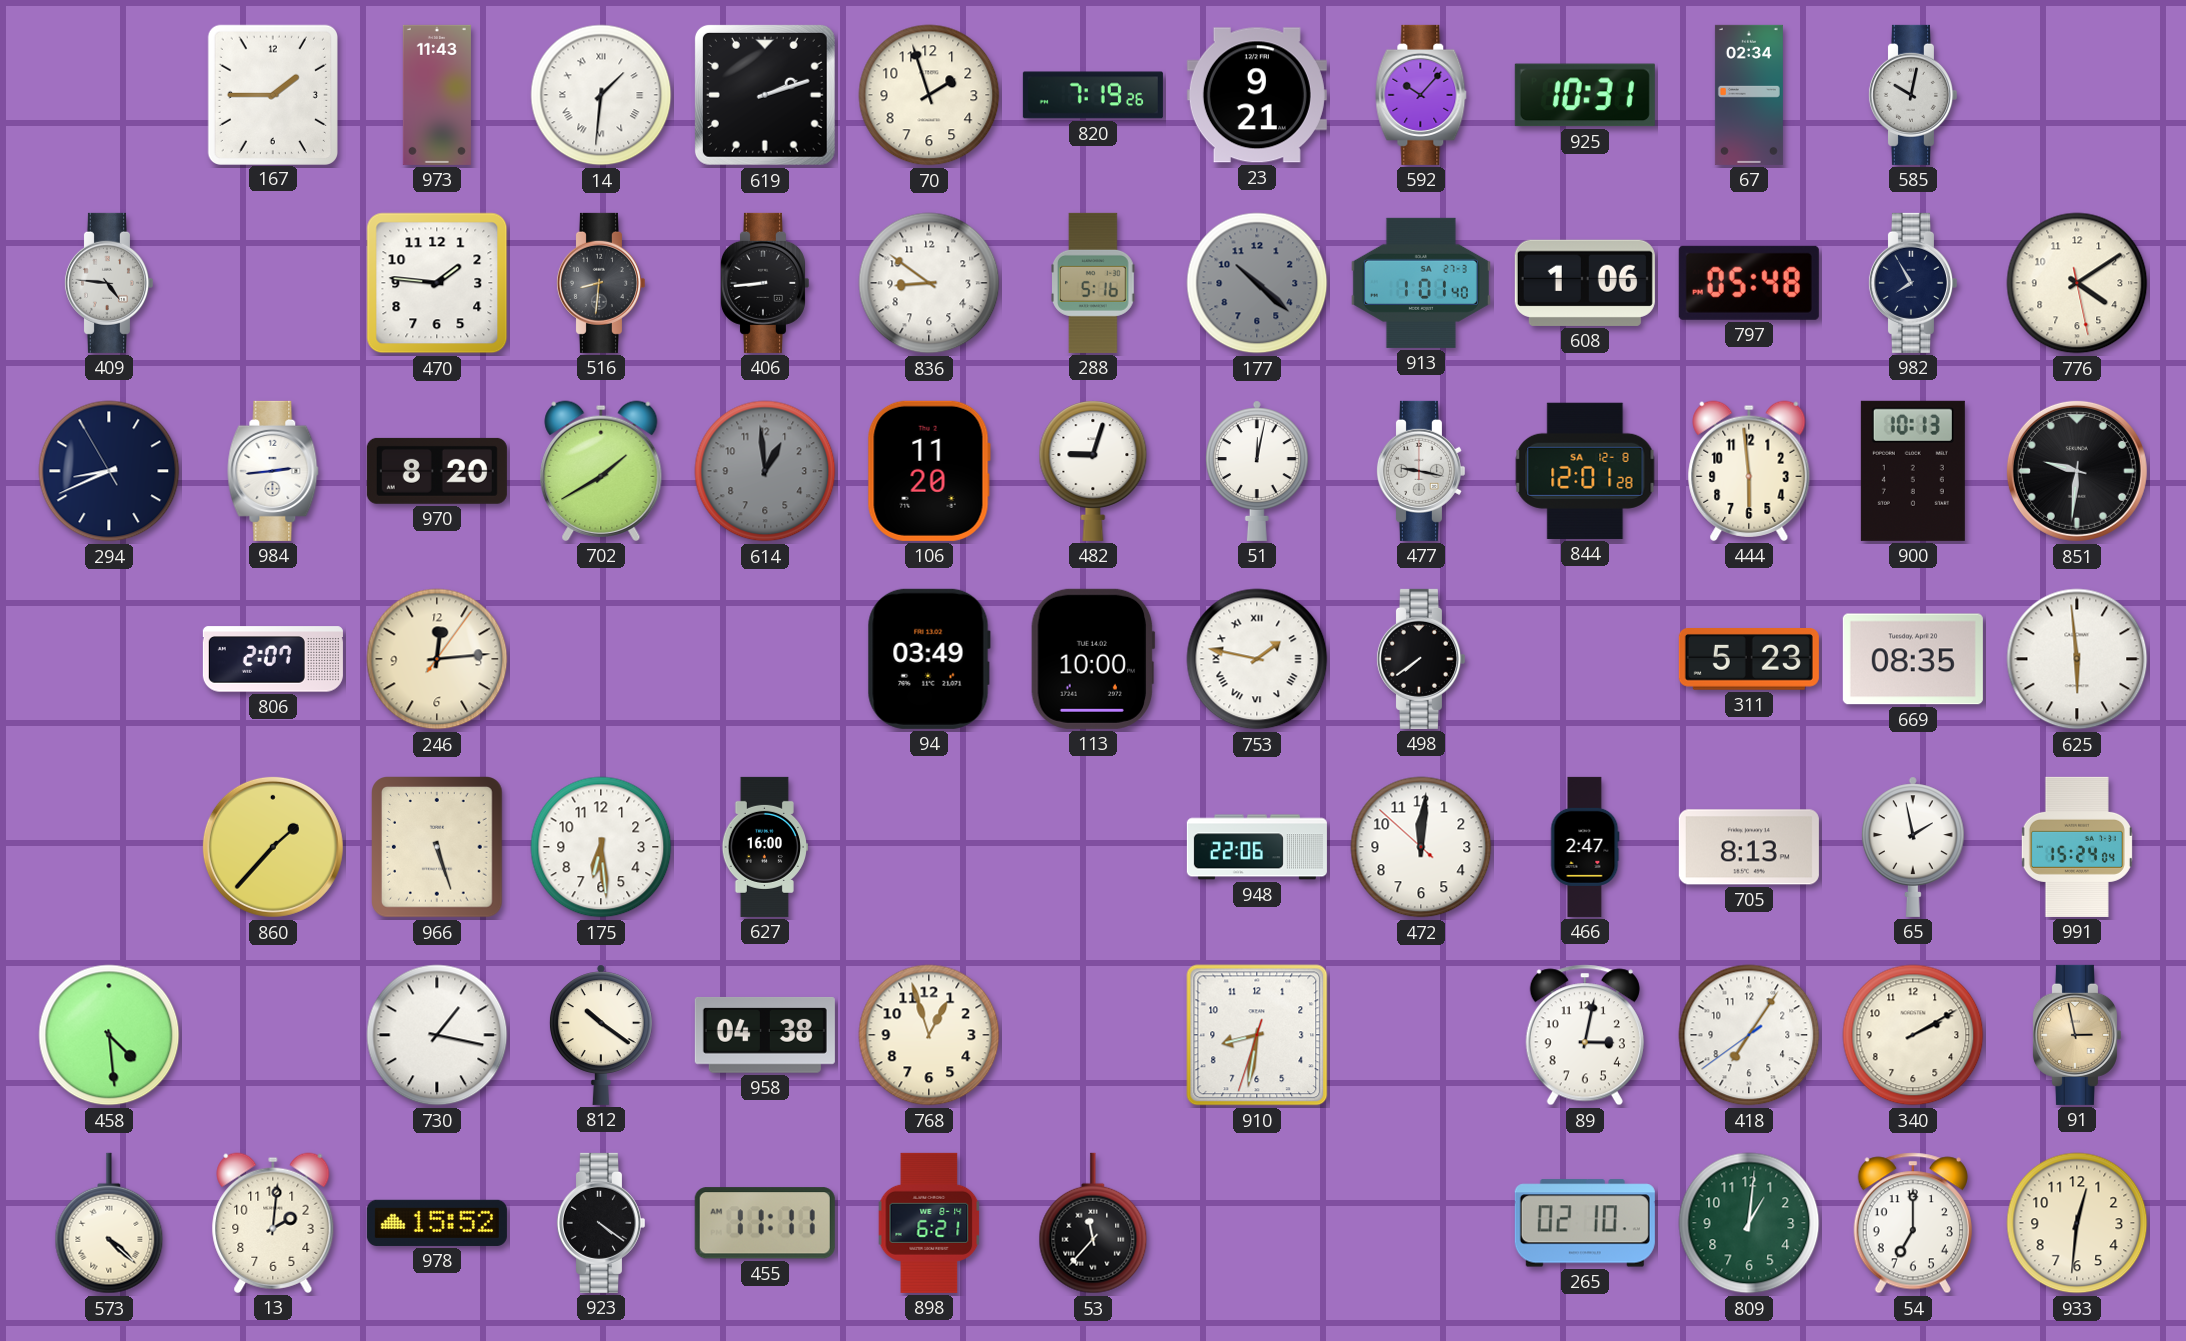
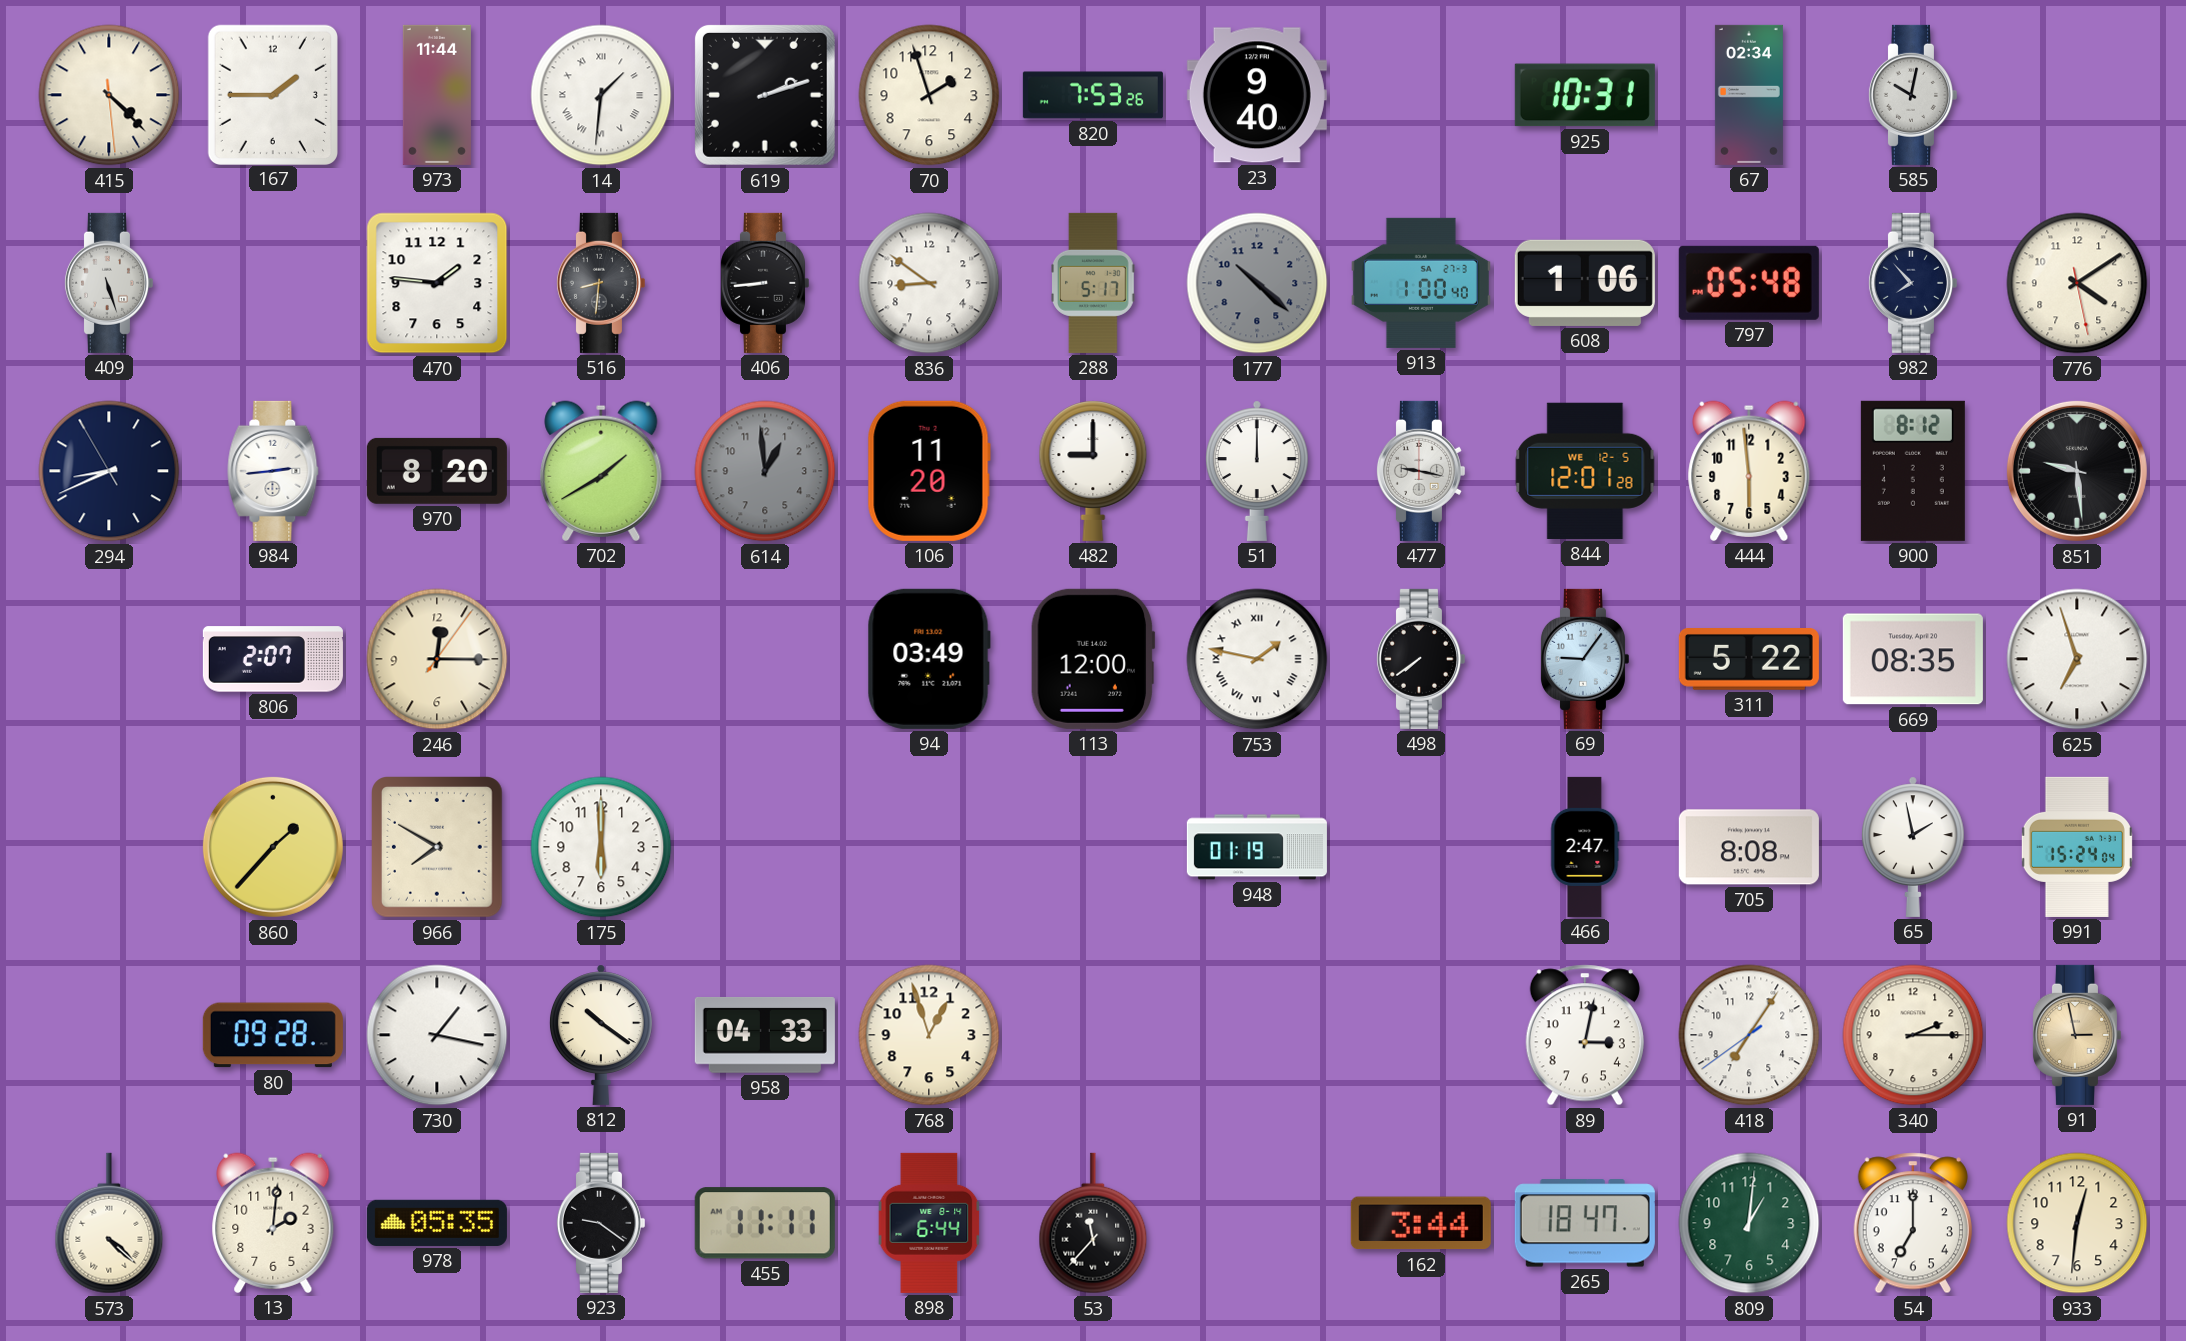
415: none -> 4:22 (109, 95)
973: 11:43 -> 11:44 (437, 95)
820: 7:19 -> 7:53 (1093, 95)
23: 9:21 -> 9:40 (1257, 95)
592: 10:07 -> none (1421, 95)
409: 4:46 -> 5:27 (108, 283)
288: 5:16 -> 5:17 (1094, 283)
913: 1:01 -> 1:00 (1421, 283)
982: 7:55 -> 7:53 (1912, 283)
482: 9:03 -> 9:00 (1093, 471)
51: 12:02 -> 12:00 (1257, 471)
844 date: SA 12-8 -> WE 12-5 (1585, 471)
900: 10:13 -> 8:12 (1913, 471)
851: 9:31 -> 9:29 (2077, 471)
246: 12:14 -> 12:15 (437, 659)
113: 10:00 -> 12:00 (1093, 659)
69: none -> 9:06 (1584, 659)
311: 5:23 -> 5:22 (1749, 660)
625: 5:59 -> 6:57 (2077, 659)
966: 5:27 -> 7:50 (438, 847)
175: 6:29 -> 6:00 (601, 847)
627: 16:00 -> none (764, 847)
948: 22:06 -> 01:19 (1257, 847)
472: 12:00 -> none (1421, 847)
705: 8:13 -> 8:08 (1749, 847)
458: 4:29 -> none (109, 1035)
80: none -> 09:28 (273, 1035)
958: 04:38 -> 04:33 (765, 1035)
910: 8:31 -> none (1257, 1035)
340: 2:10 -> 2:15 (1913, 1035)
978: 15:52 -> 05:35 (437, 1223)
923: 4:21 -> 9:21 (600, 1223)
898: 6:21 -> 6:44 (929, 1223)
162: none -> 3:44 (1421, 1223)
265: 02:10 -> 18:47 (1585, 1223)
